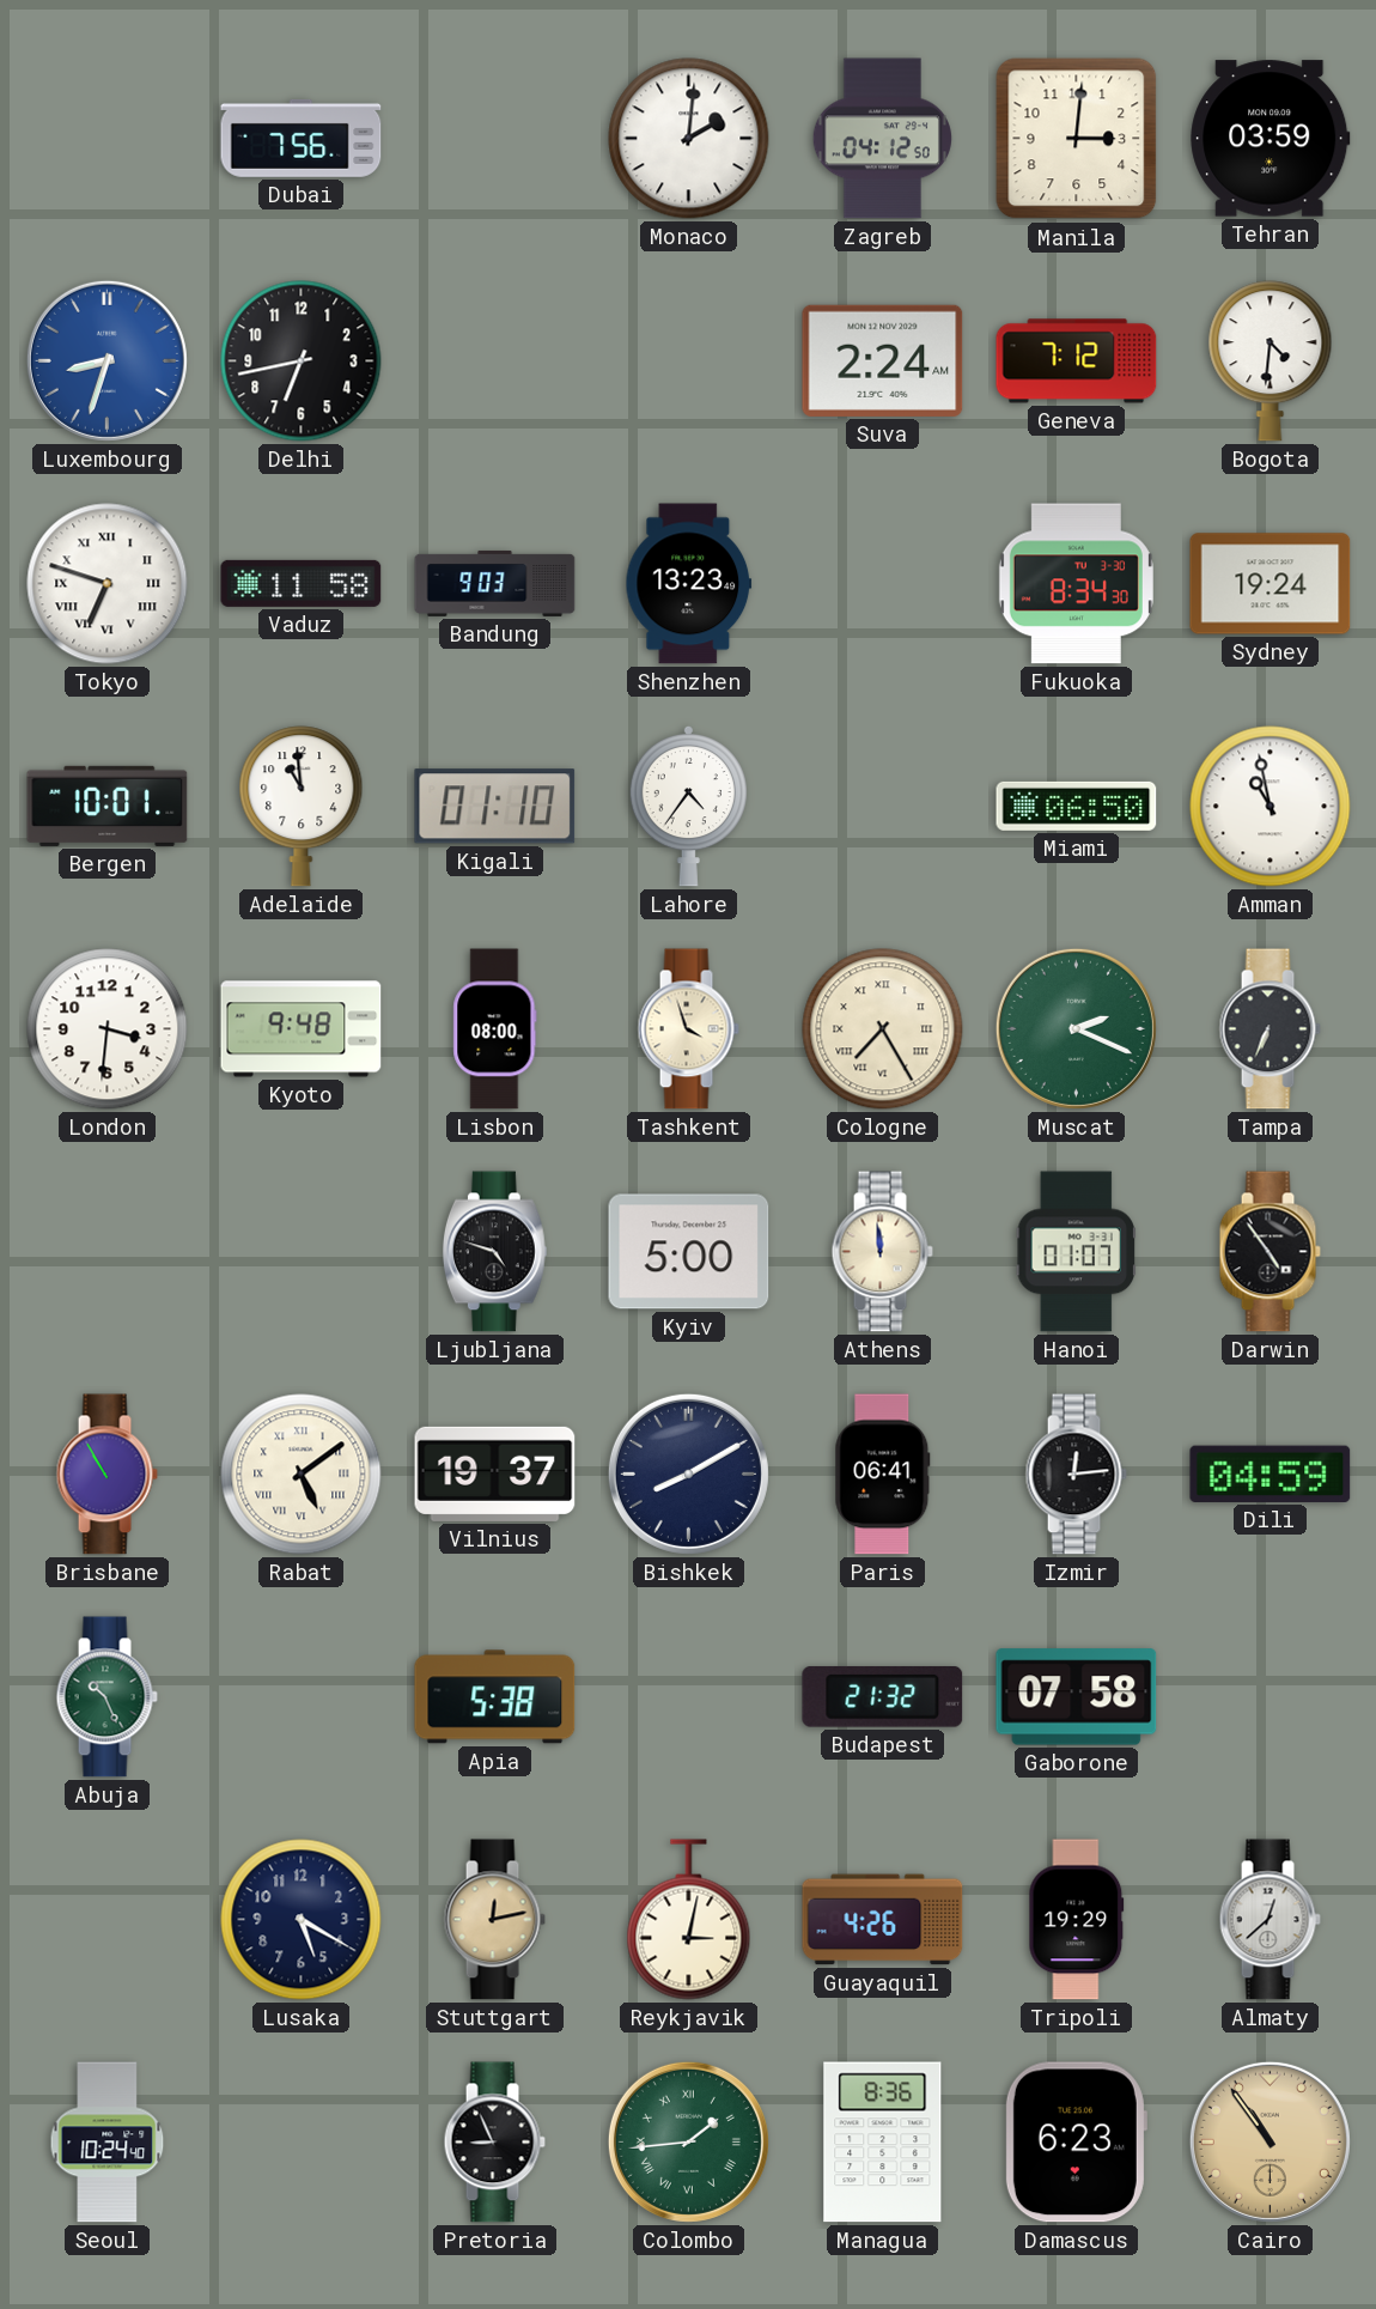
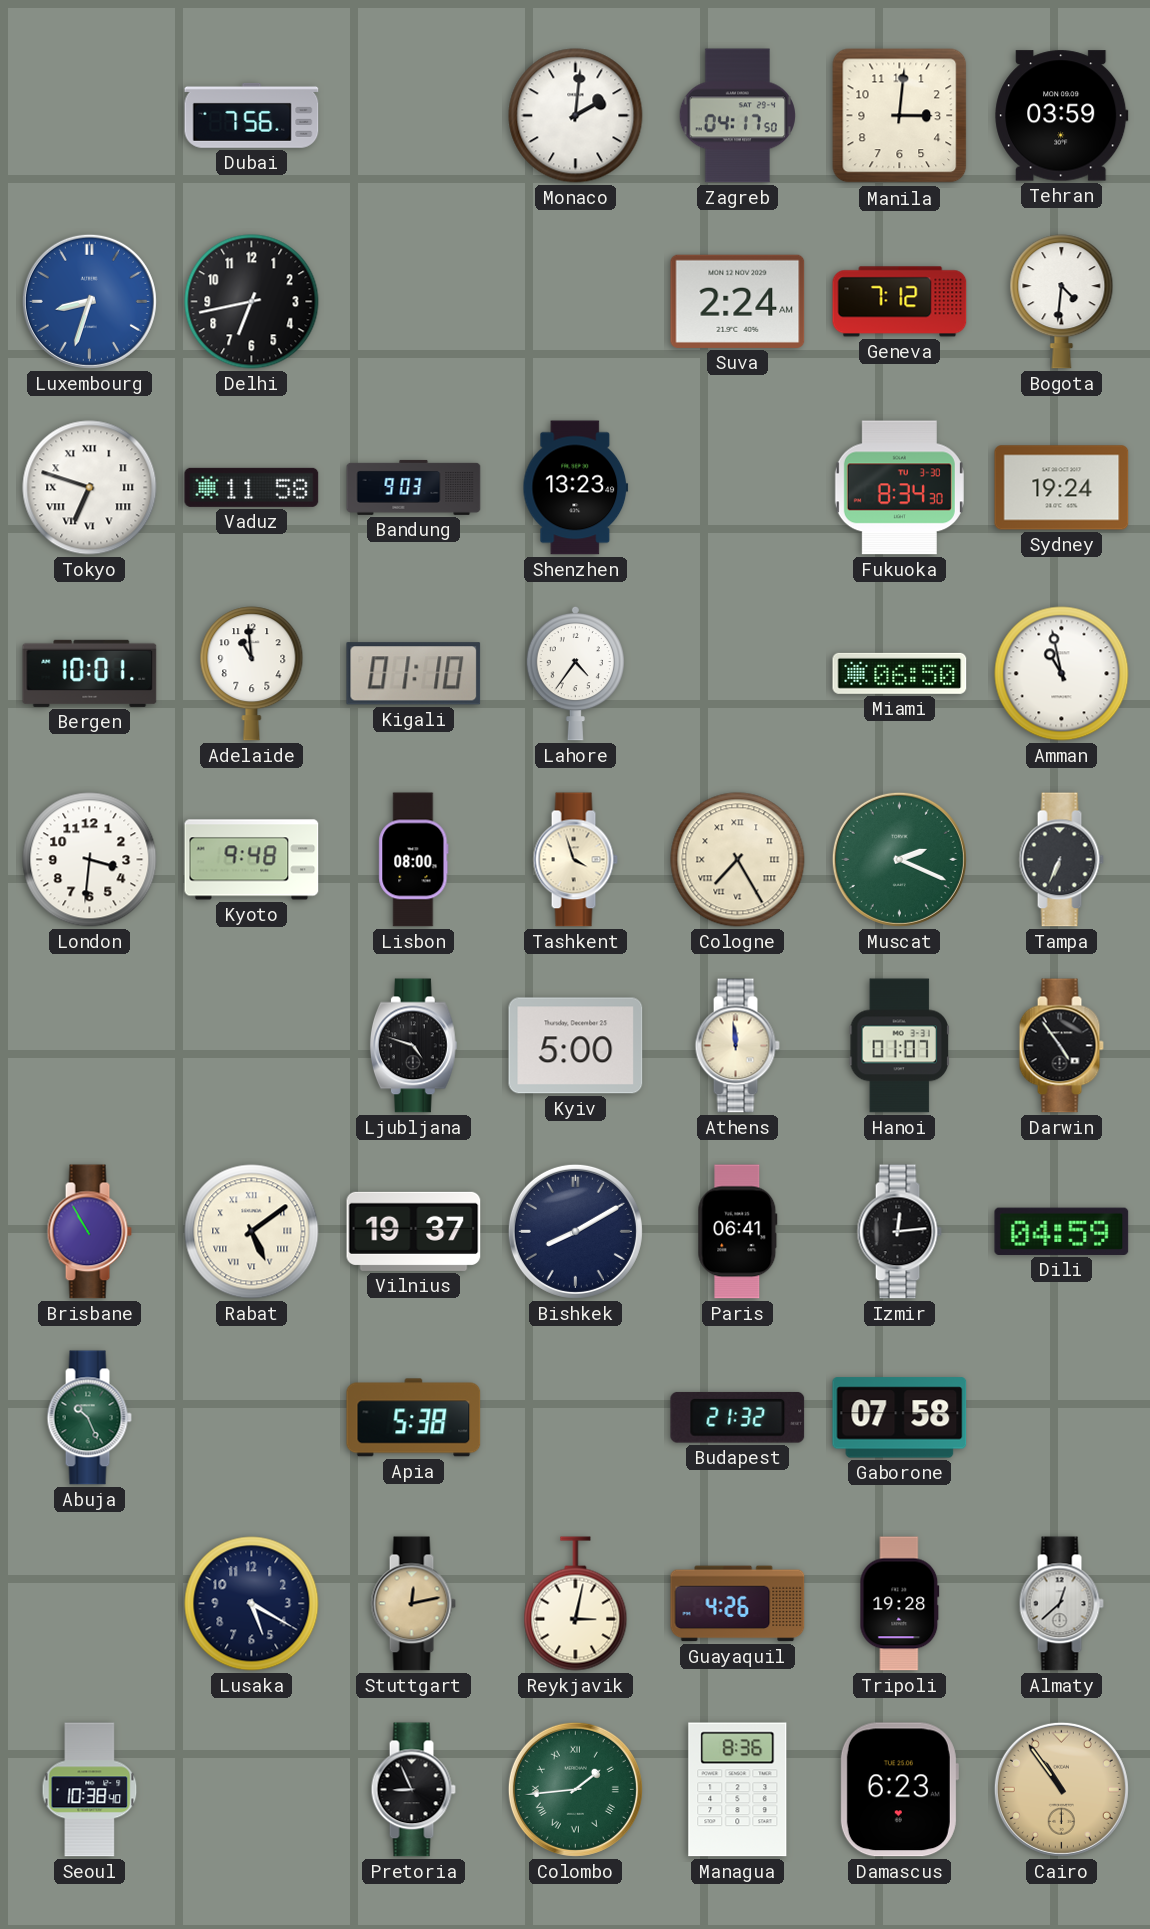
Zagreb: 04:12 -> 04:17 (737, 116)
Tripoli: 19:29 -> 19:28 (900, 1604)
Seoul: 10:24 -> 10:38 (90, 1790)
